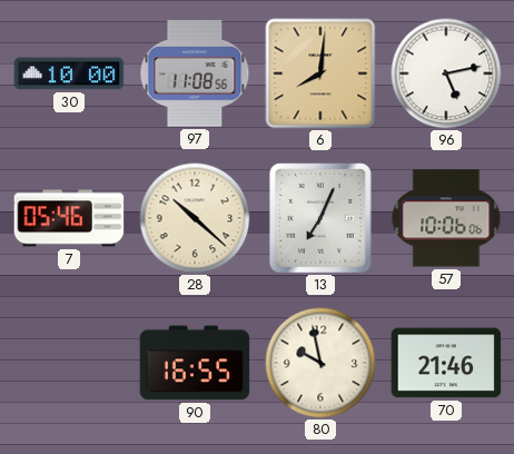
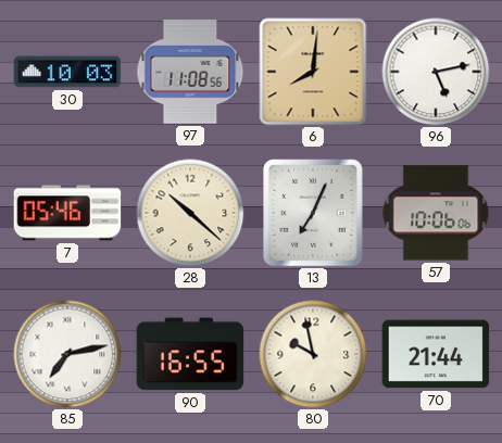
30: 10:00 -> 10:03 (67, 72)
85: none -> 7:13 (67, 354)
70: 21:46 -> 21:44 (436, 354)
